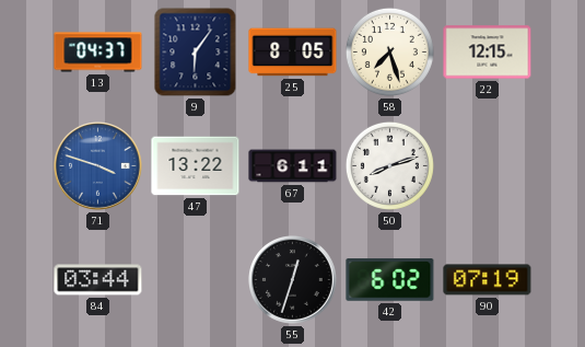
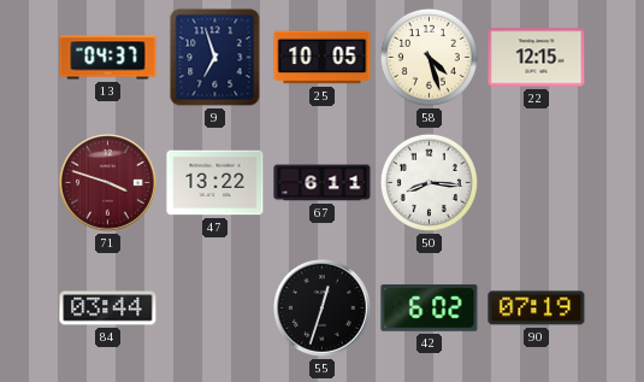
9: 6:06 -> 6:57 (215, 58)
25: 8:05 -> 10:05 (323, 58)
58: 7:27 -> 4:27 (429, 57)
71 dial: blue -> burgundy (108, 183)
50: 8:12 -> 8:16 (429, 182)
